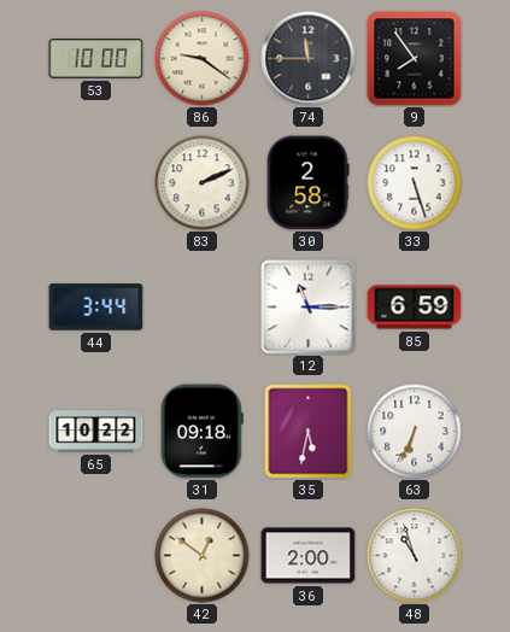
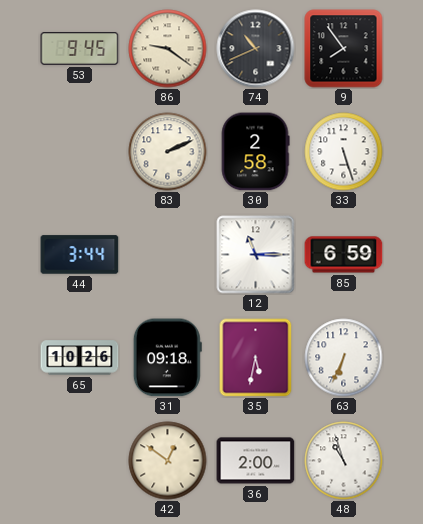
53: 10:00 -> 9:45 (80, 49)
74: 11:45 -> 10:41 (256, 49)
65: 10:22 -> 10:26 (80, 358)
